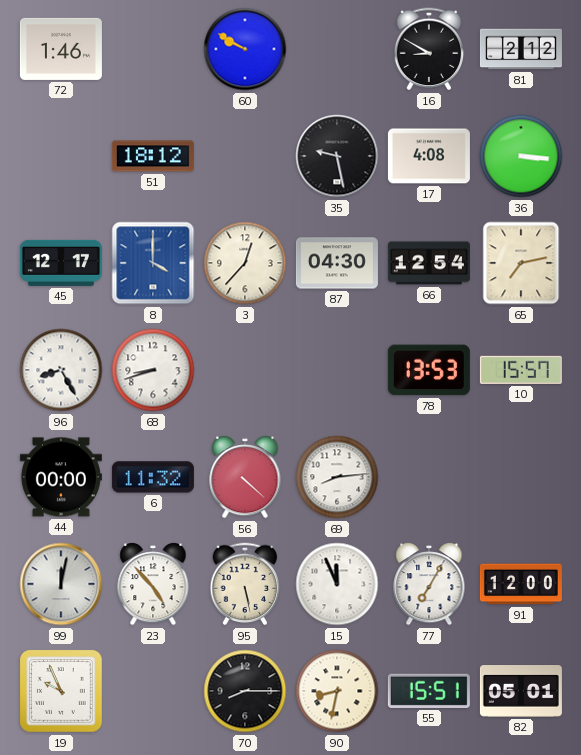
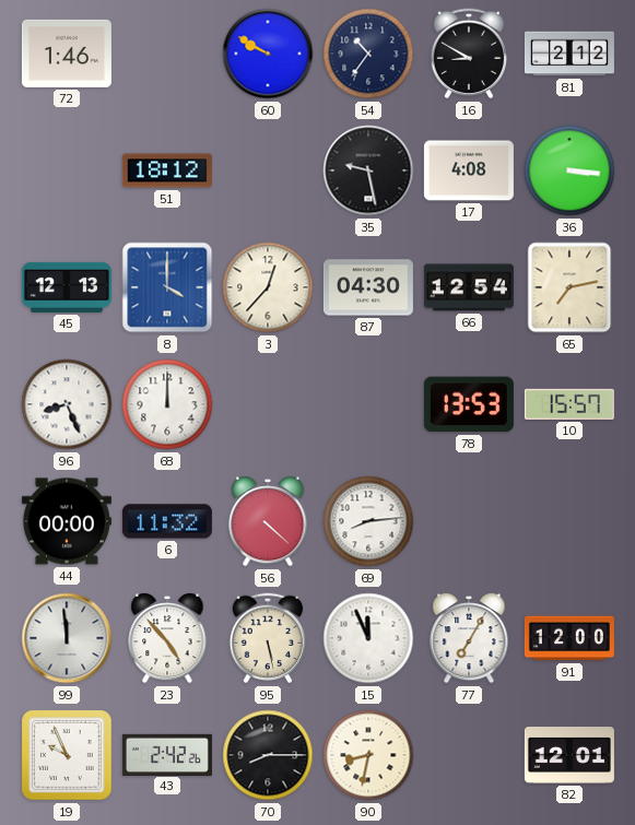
54: none -> 10:36 (368, 54)
45: 12:17 -> 12:13 (67, 287)
96: 8:25 -> 8:26 (67, 404)
68: 8:42 -> 12:00 (167, 404)
99: 12:02 -> 11:59 (67, 638)
43: none -> 2:42 (167, 754)
55: 15:51 -> none (429, 691)
82: 05:01 -> 12:01 (569, 756)
